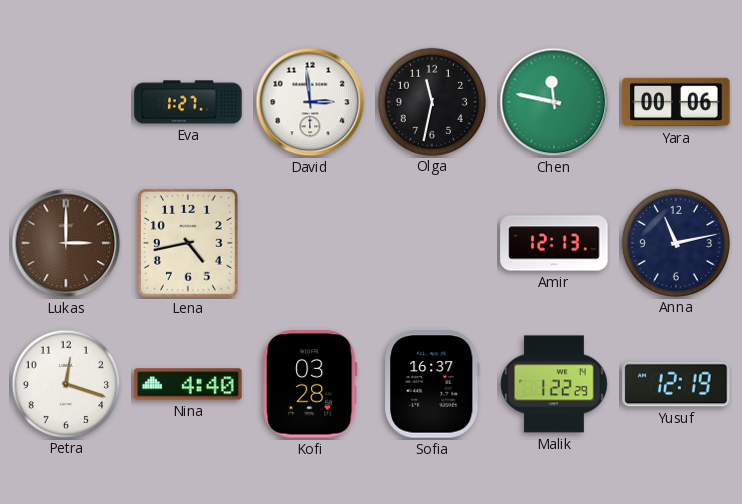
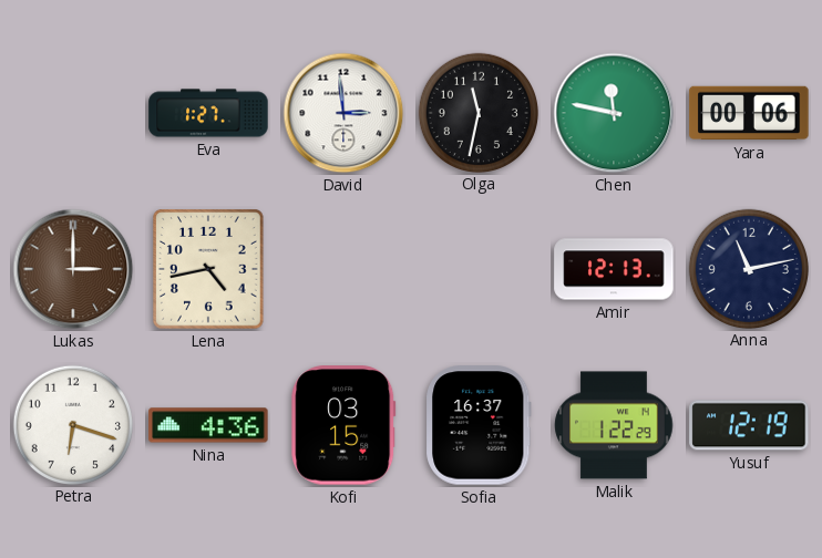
Petra: 12:18 -> 6:18 (72, 424)
Nina: 4:40 -> 4:36 (208, 425)
Kofi: 03:28 -> 03:15 (343, 425)
